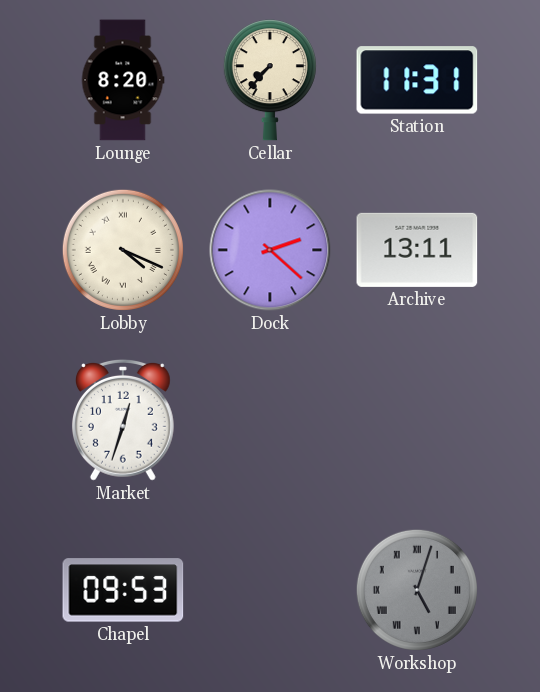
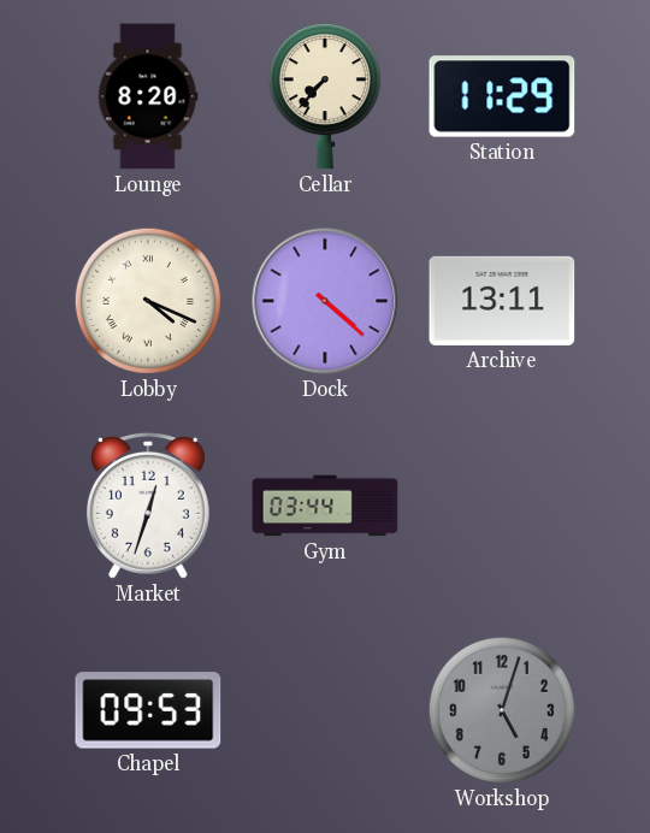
Station: 11:31 -> 11:29 (502, 96)
Dock: 2:22 -> 4:22 (325, 301)
Gym: none -> 03:44 (325, 506)
Workshop numerals: Roman -> Arabic (502, 710)
